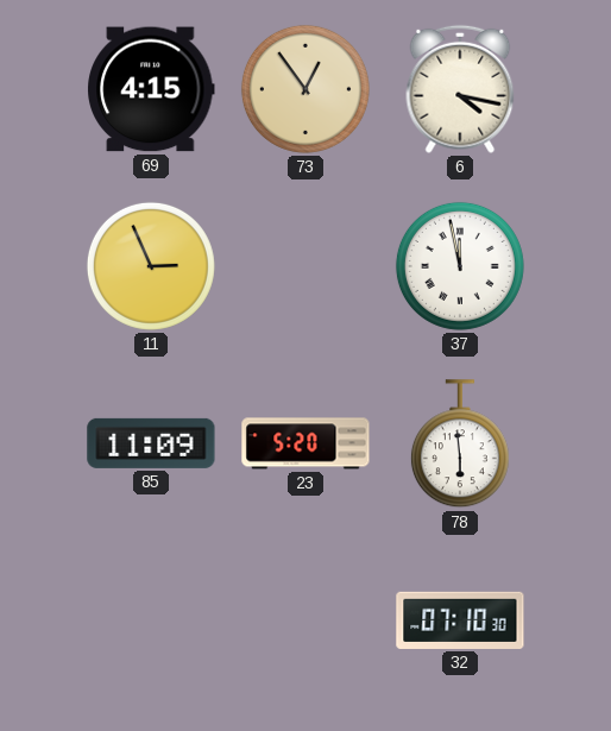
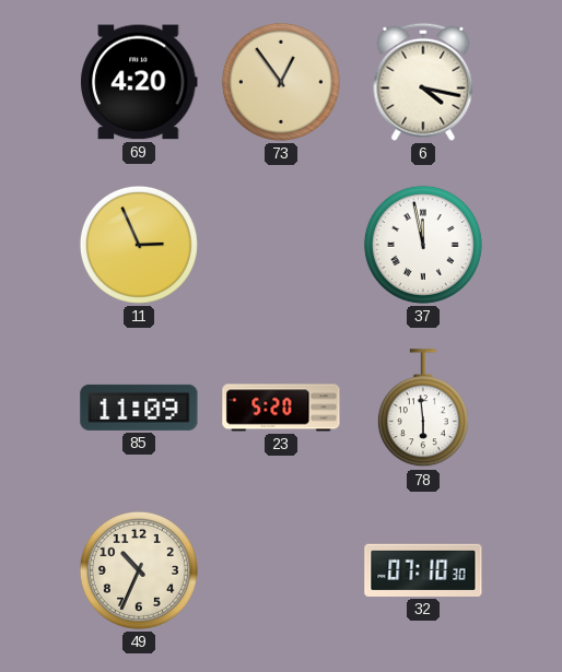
69: 4:15 -> 4:20 (140, 82)
49: none -> 10:34 (139, 570)
